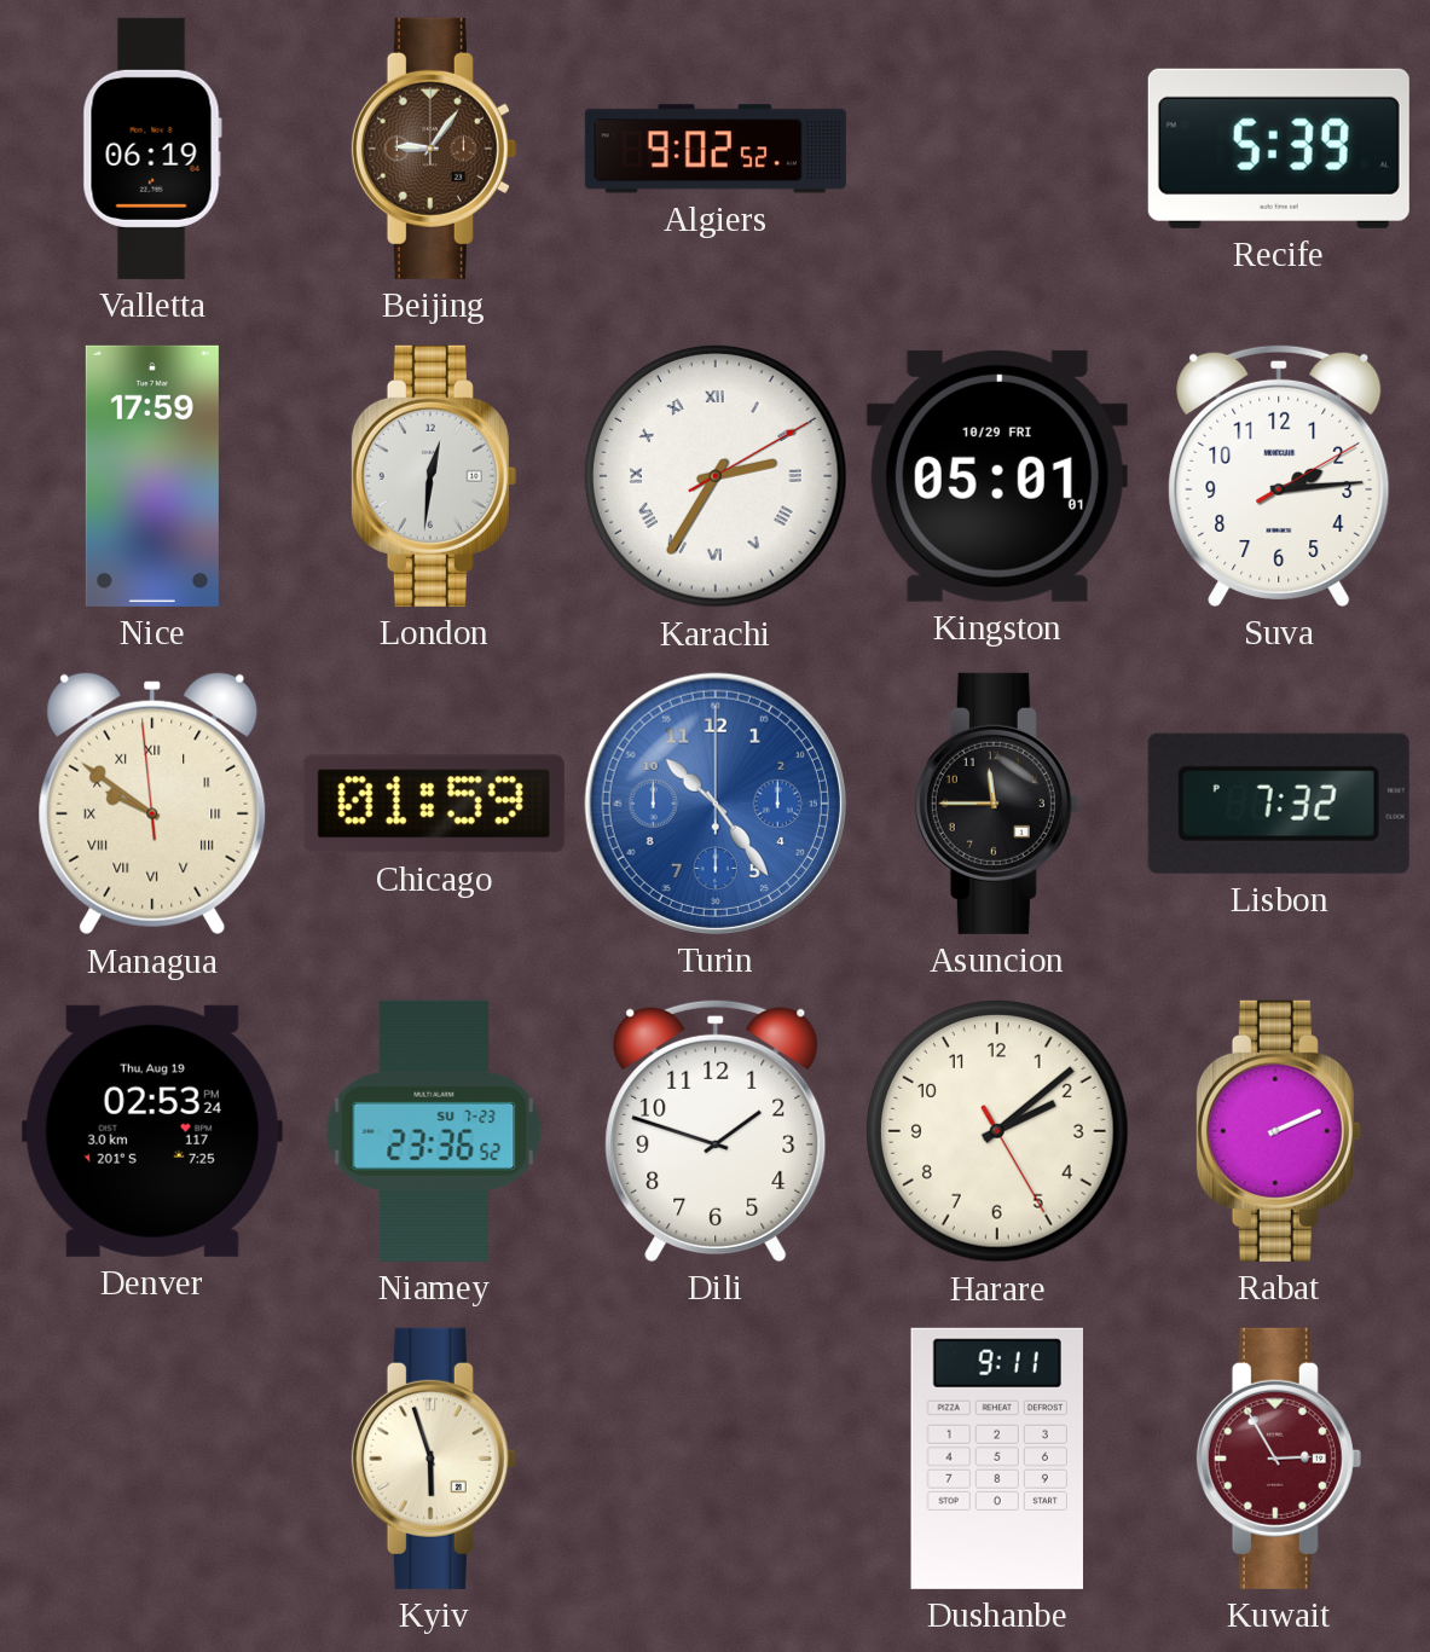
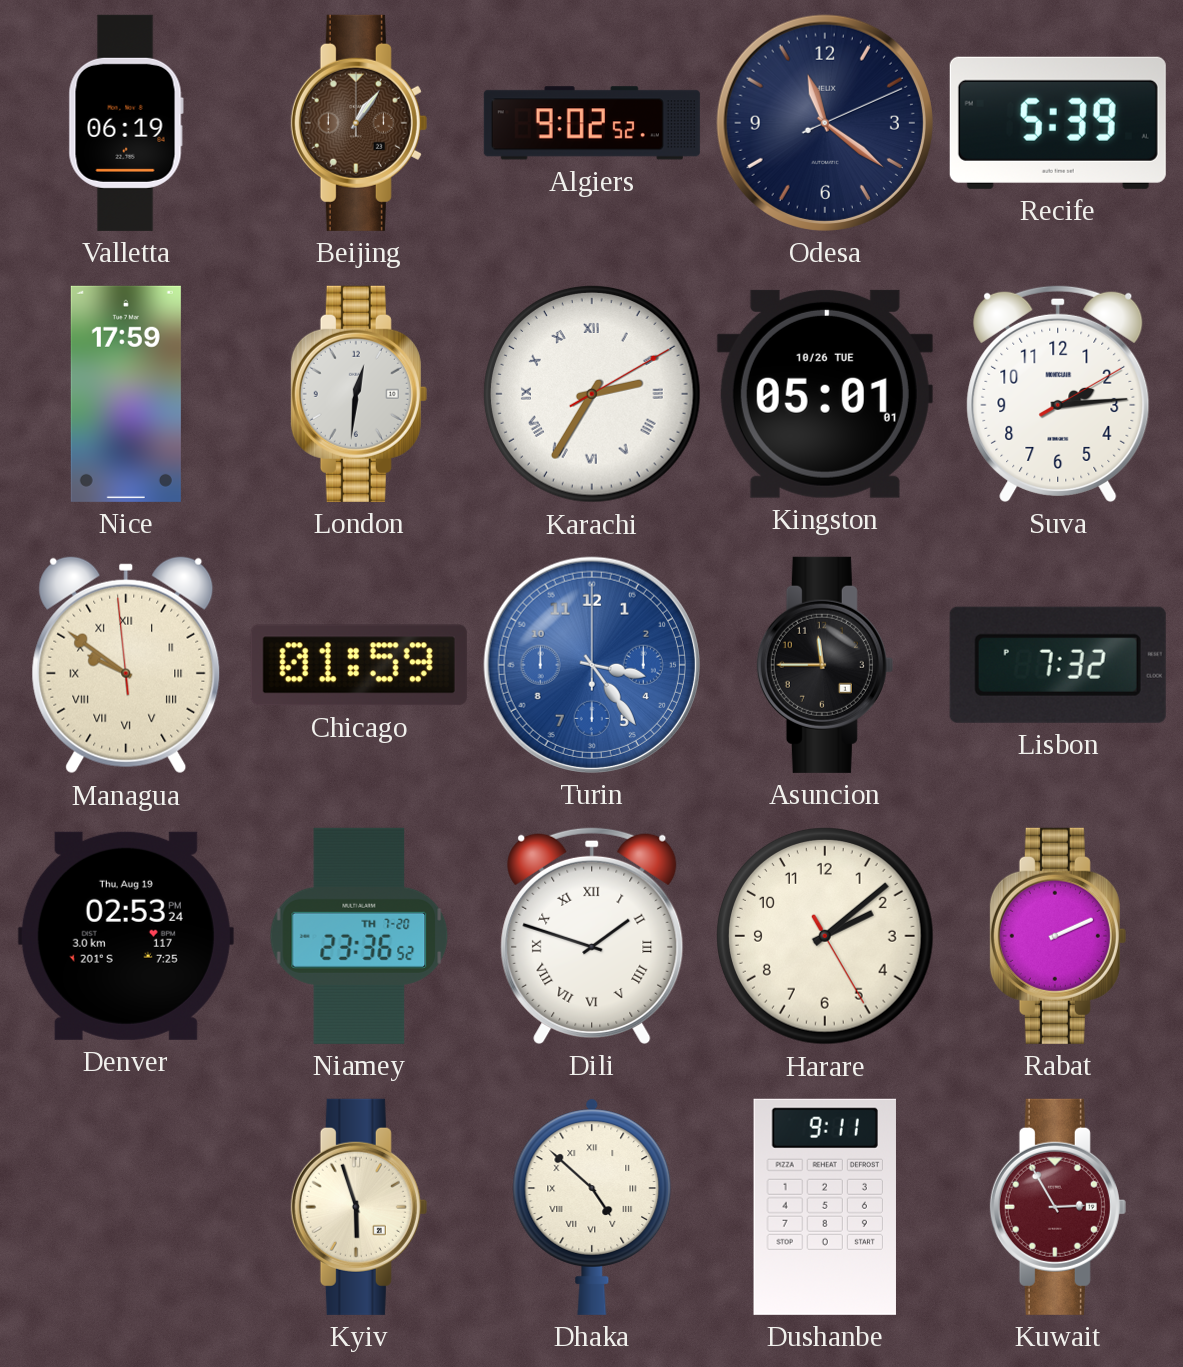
Beijing: 9:06 -> 1:06 (359, 123)
Odesa: none -> 11:21 (825, 123)
Kingston date: 10/29 FRI -> 10/26 TUE (825, 394)
Turin: 10:24 -> 3:24 (592, 665)
Niamey date: SU 7-23 -> TH 7-20 (359, 936)
Dili numerals: Arabic -> Roman (592, 935)
Dhaka: none -> 4:52 (592, 1207)
